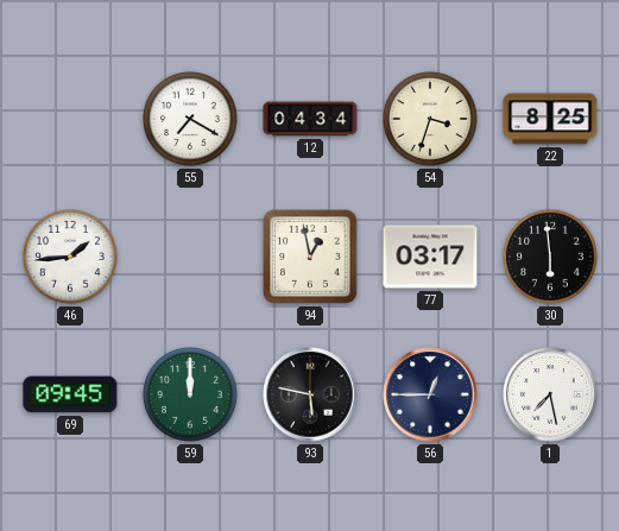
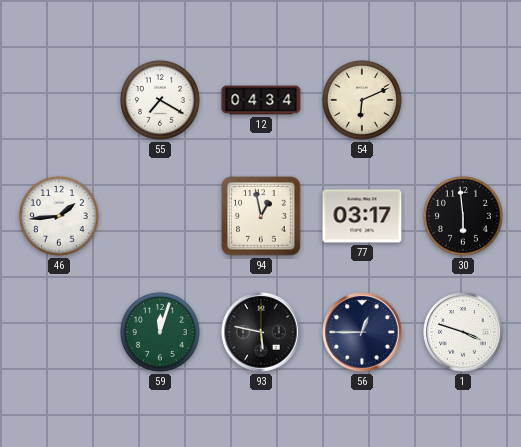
54: 3:33 -> 6:11 (363, 101)
22: 8:25 -> none (550, 119)
69: 09:45 -> none (70, 394)
59: 12:00 -> 12:03 (161, 333)
1: 7:28 -> 3:48 (463, 332)
